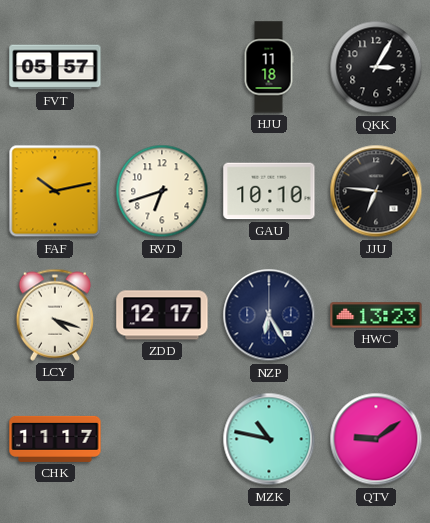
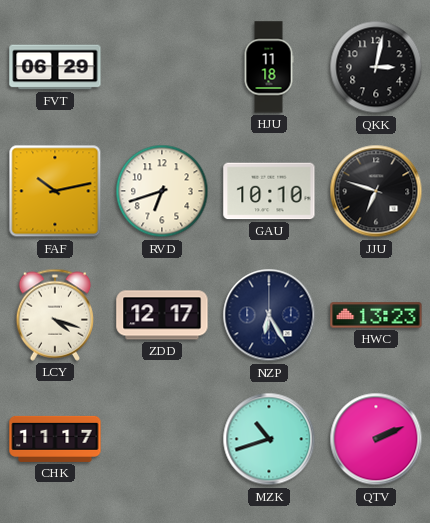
FVT: 05:57 -> 06:29 (55, 67)
QKK: 3:05 -> 3:02 (376, 67)
JJU: 6:46 -> 6:48 (376, 191)
MZK: 10:47 -> 10:42 (269, 439)
QTV: 9:09 -> 2:11 (376, 439)
